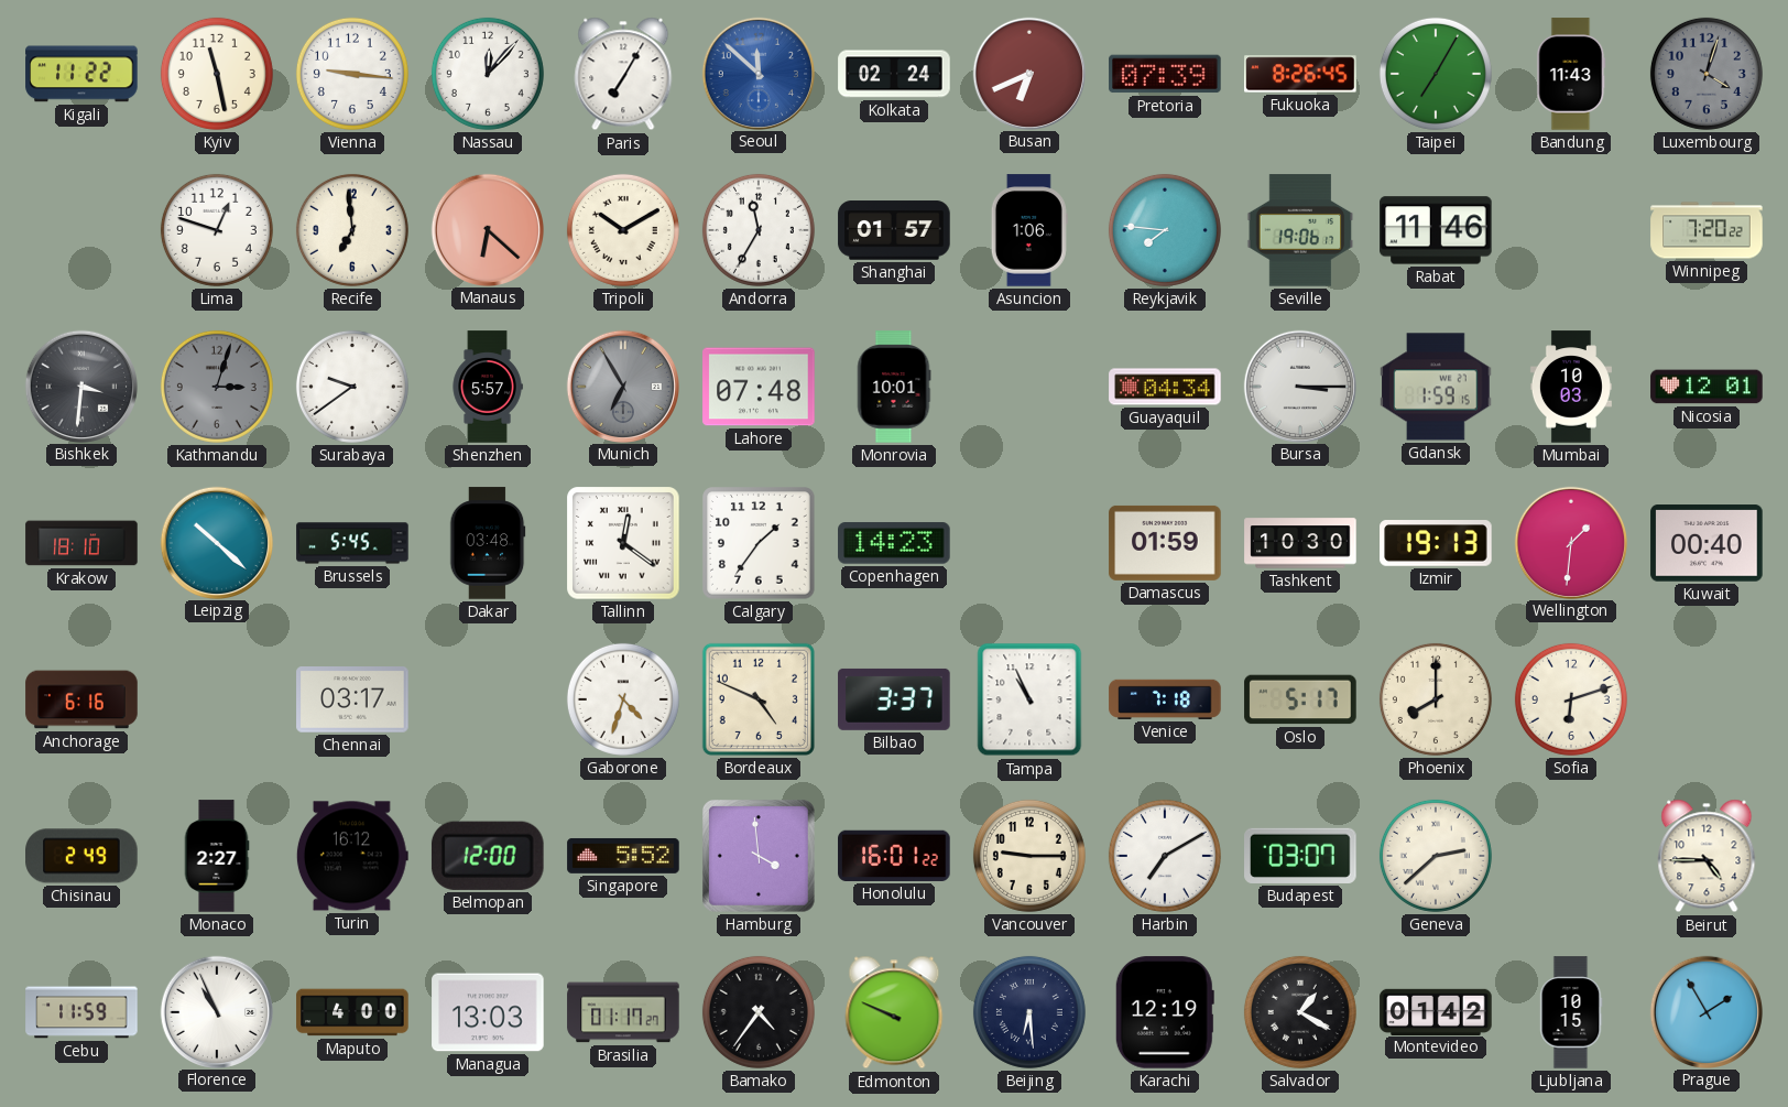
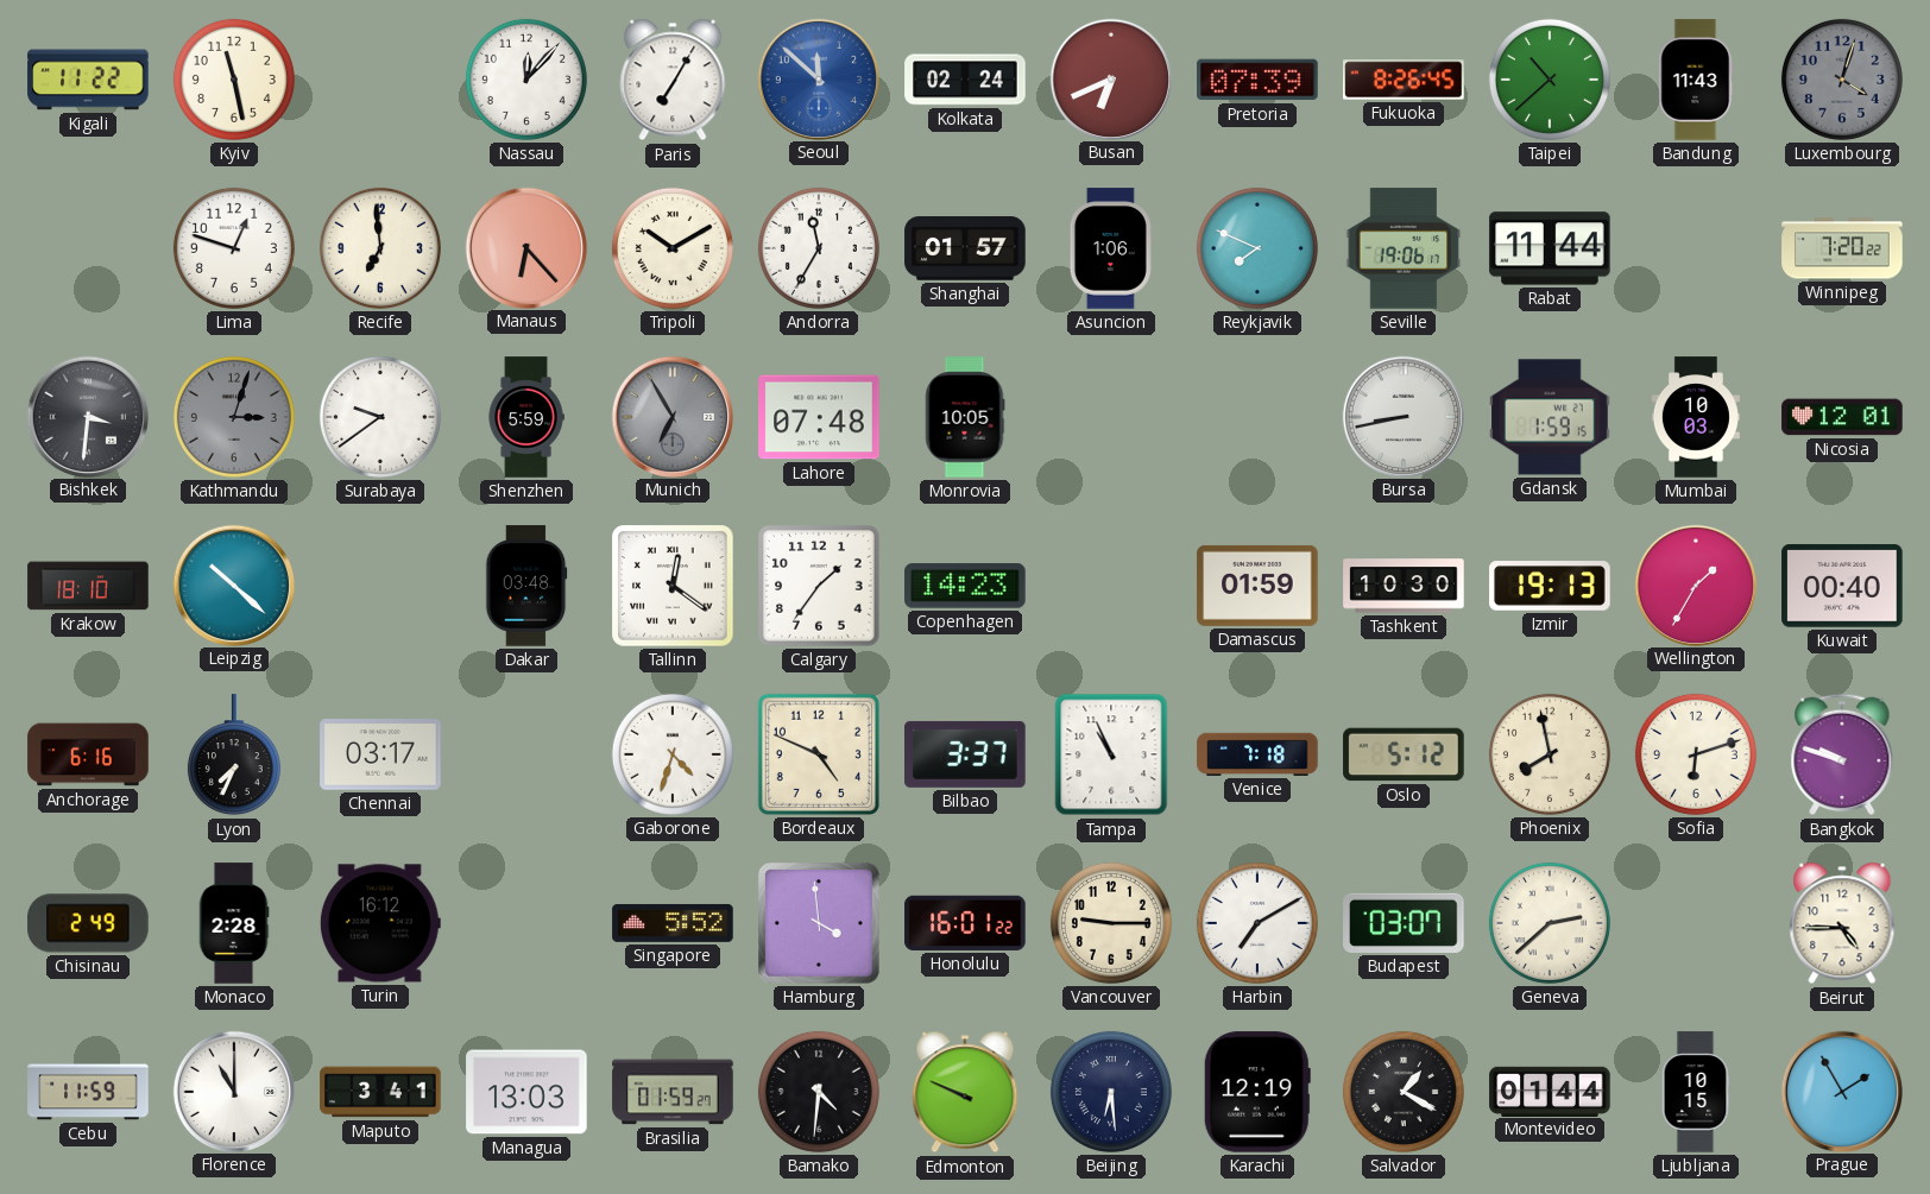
Vienna: 9:16 -> none (352, 74)
Taipei: 7:05 -> 10:38 (1550, 80)
Manaus: 6:22 -> 6:23 (525, 247)
Reykjavik: 7:46 -> 7:49 (1257, 248)
Rabat: 11:46 -> 11:44 (1550, 248)
Shenzhen: 5:57 -> 5:59 (526, 417)
Monrovia: 10:01 -> 10:05 (965, 417)
Guayaquil: 04:34 -> none (1165, 387)
Bursa: 3:15 -> 8:43 (1402, 416)
Brussels: 5:45 -> none (352, 543)
Wellington: 1:31 -> 1:35 (1695, 585)
Lyon: none -> 7:34 (234, 756)
Oslo: 5:17 -> 5:12 (1404, 754)
Phoenix: 8:00 -> 7:58 (1550, 754)
Bangkok: none -> 9:48 (1842, 754)
Monaco: 2:27 -> 2:28 (234, 923)
Belmopan: 12:00 -> none (488, 856)
Florence: 10:56 -> 11:00 (233, 1091)
Maputo: 4:00 -> 3:41 (380, 1092)
Brasilia: 01:17 -> 01:59 (673, 1092)
Bamako: 4:36 -> 4:31 (819, 1092)
Montevideo: 01:42 -> 01:44 (1550, 1091)
